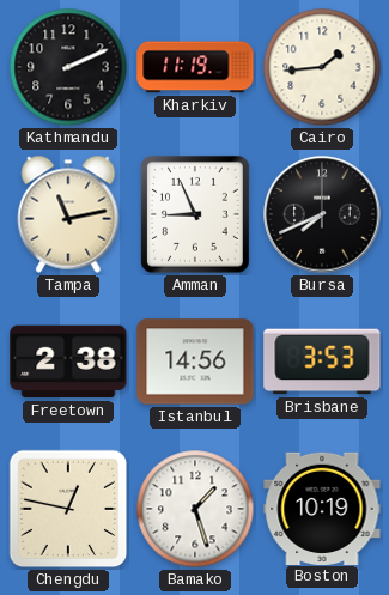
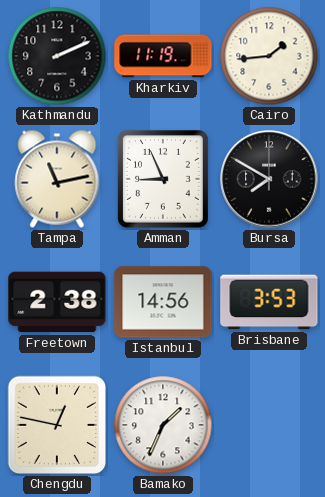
Bursa: 7:41 -> 7:50 (269, 179)
Bamako: 1:27 -> 1:34 (163, 425)
Boston: 10:19 -> none (322, 508)
